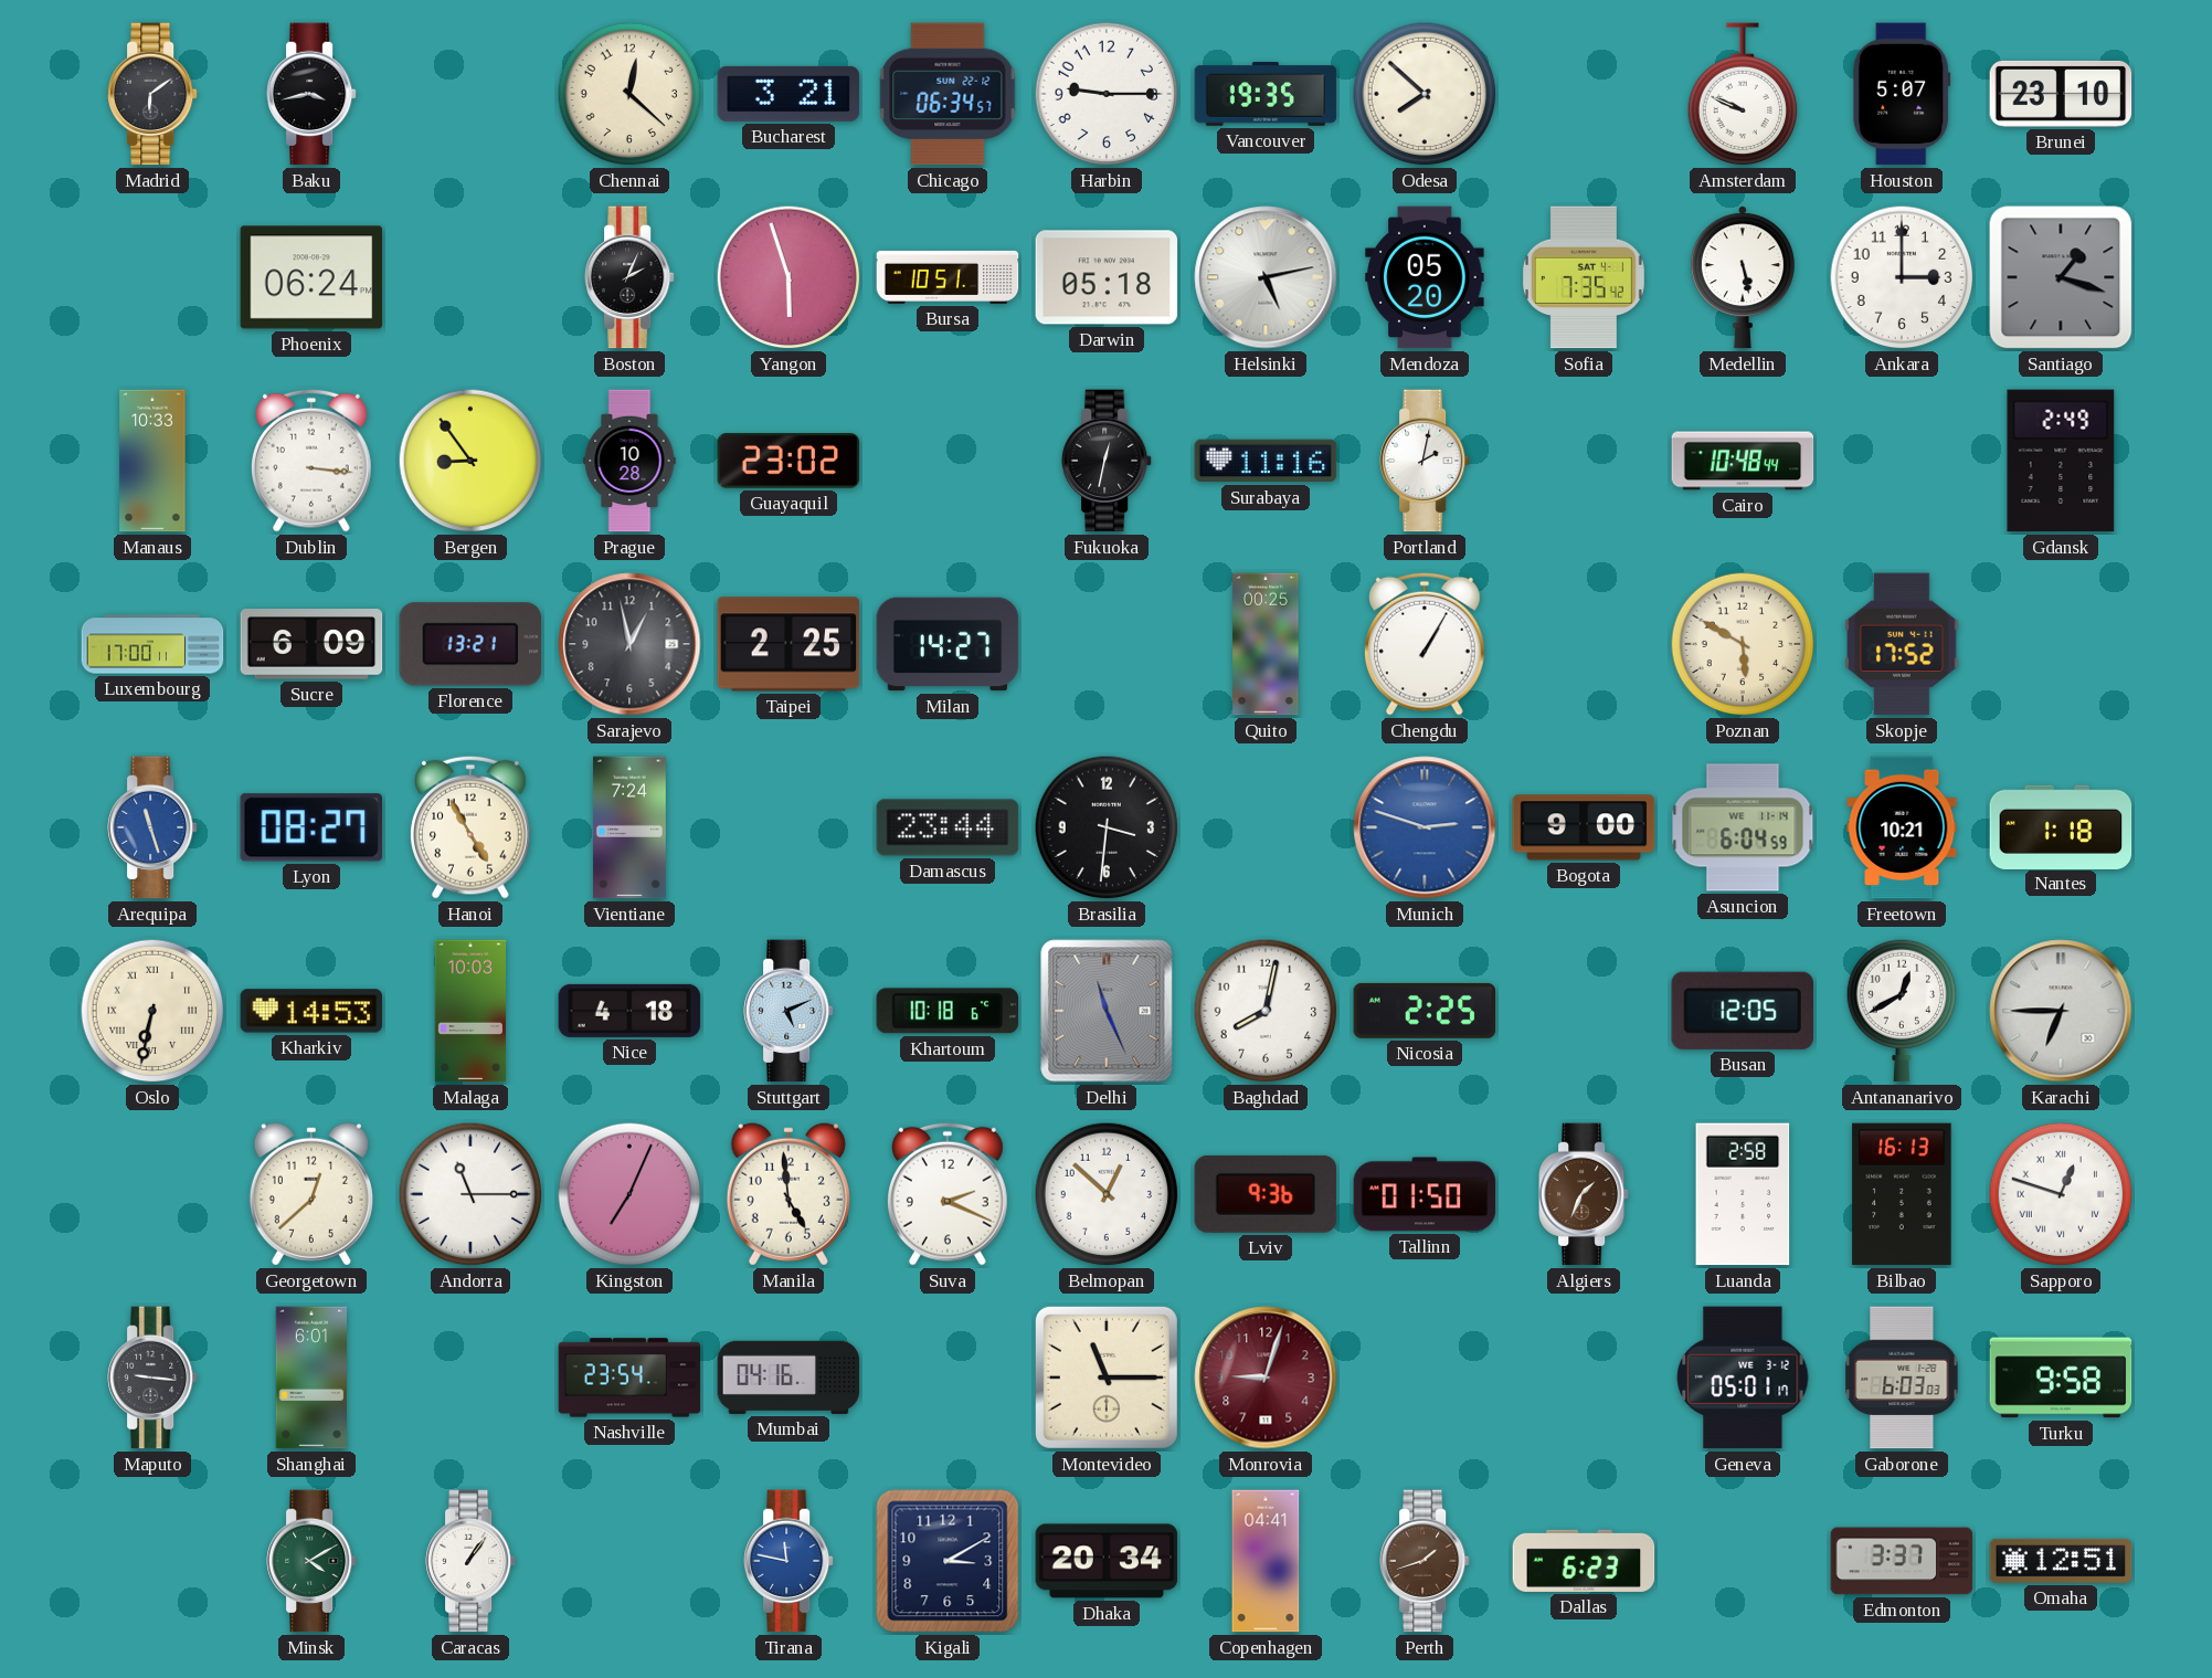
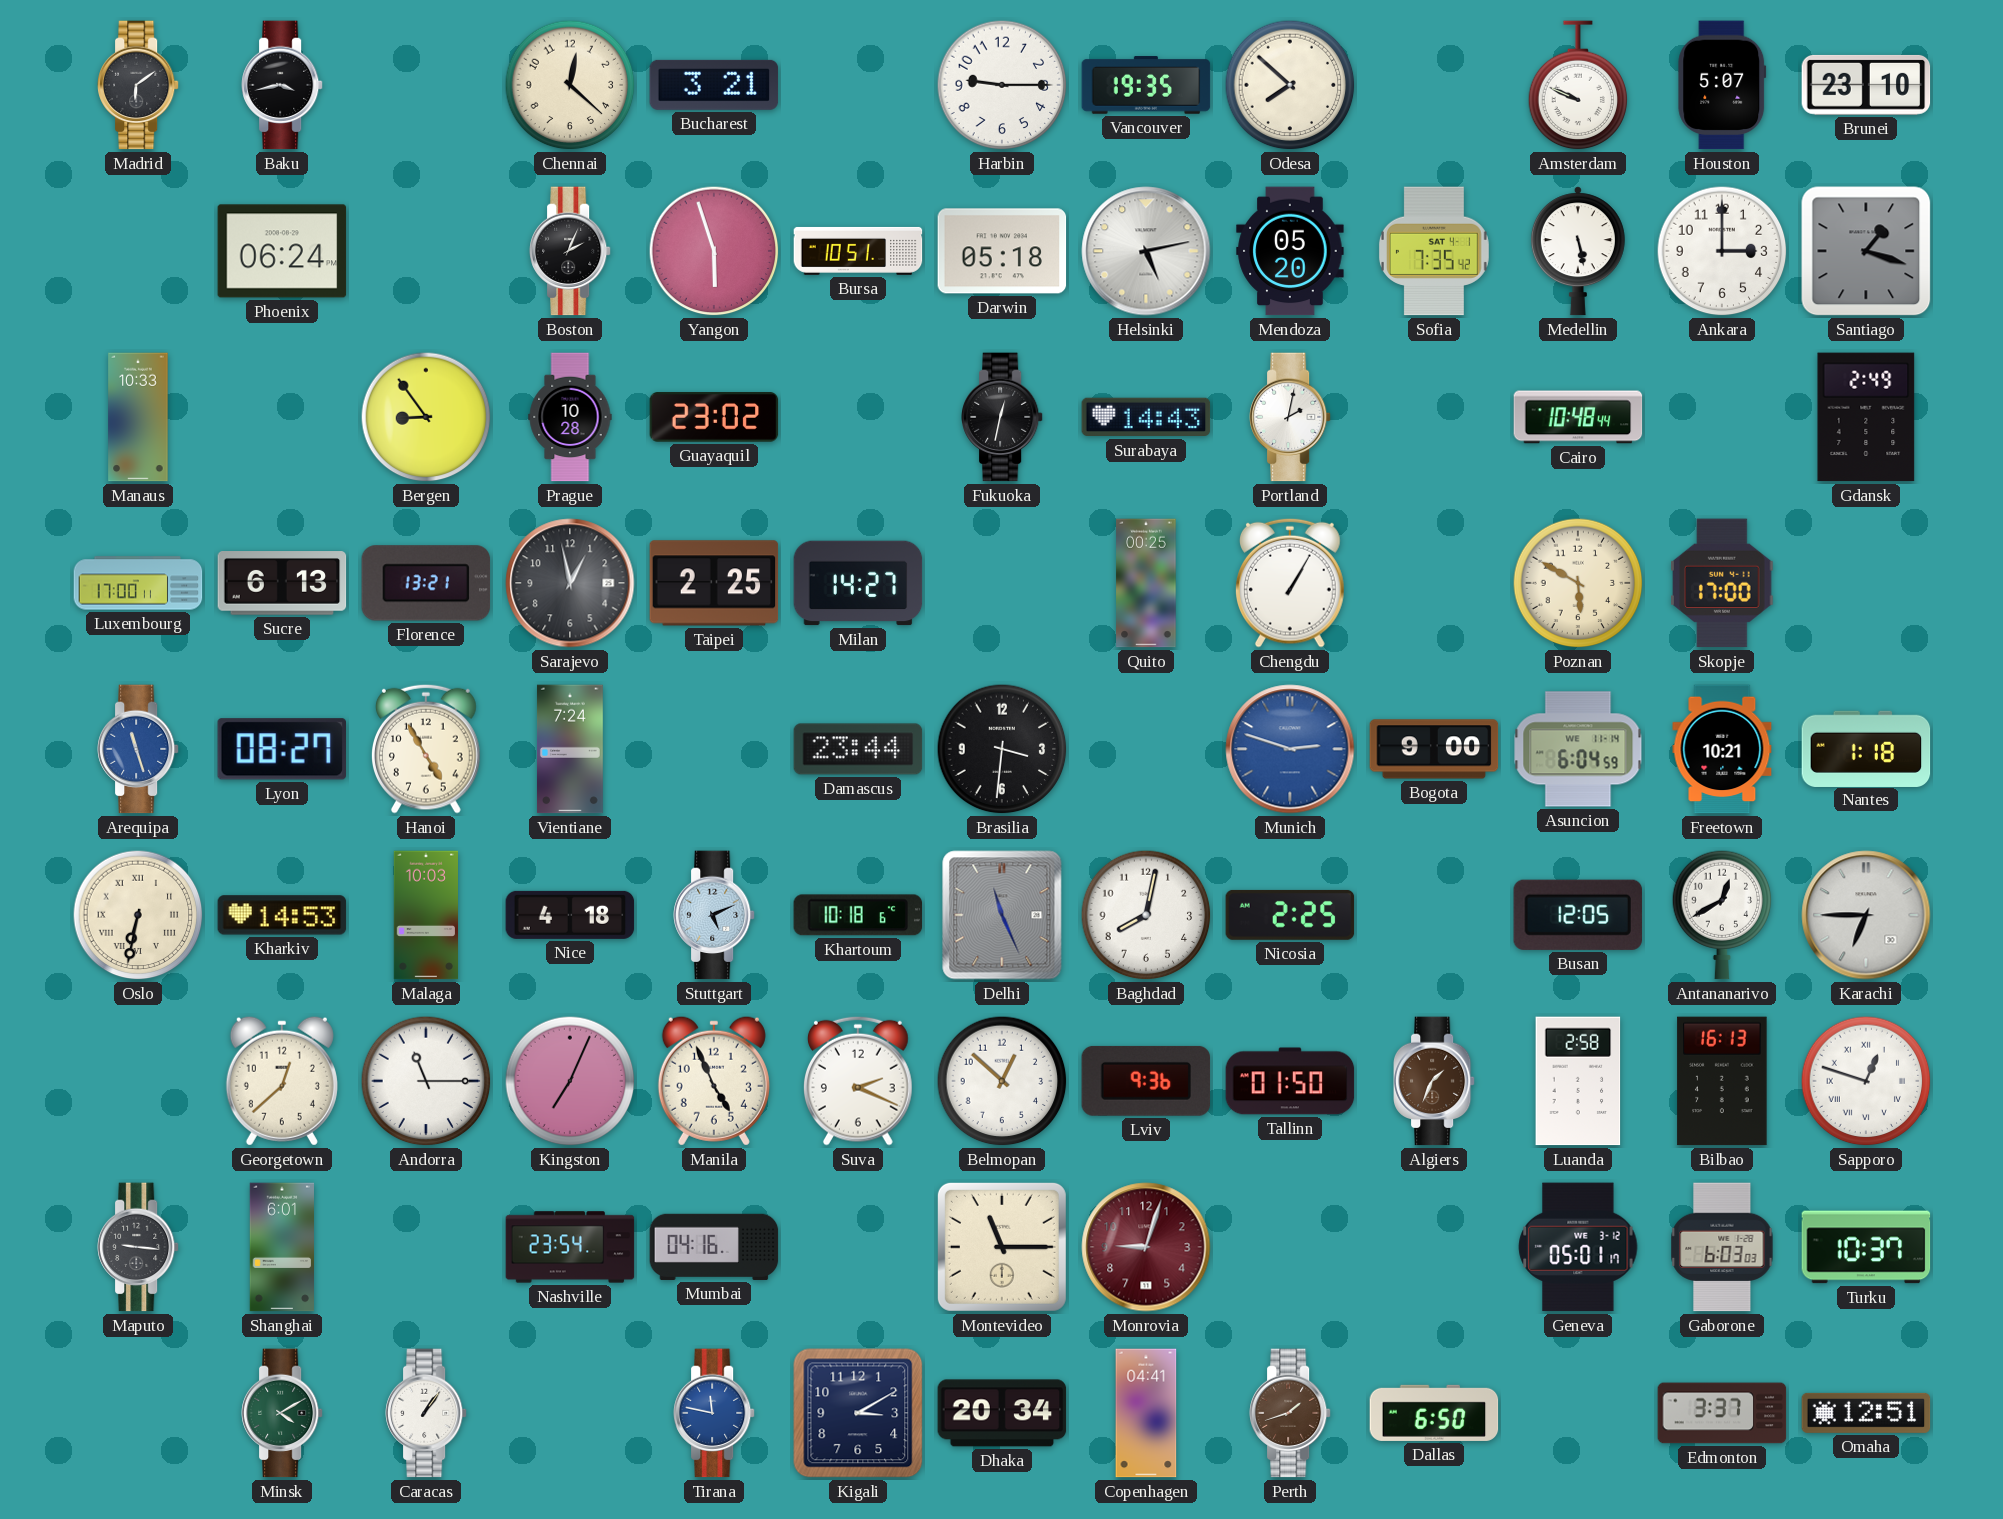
Chicago: 06:34 -> none (948, 94)
Dublin: 3:16 -> none (311, 461)
Surabaya: 11:16 -> 14:43 (1146, 417)
Sucre: 6:09 -> 6:13 (282, 583)
Skopje: 17:52 -> 17:00 (1722, 583)
Manila: 4:59 -> 4:56 (714, 1081)
Turku: 9:58 -> 10:37 (1866, 1247)
Dallas: 6:23 -> 6:50 (1434, 1413)
